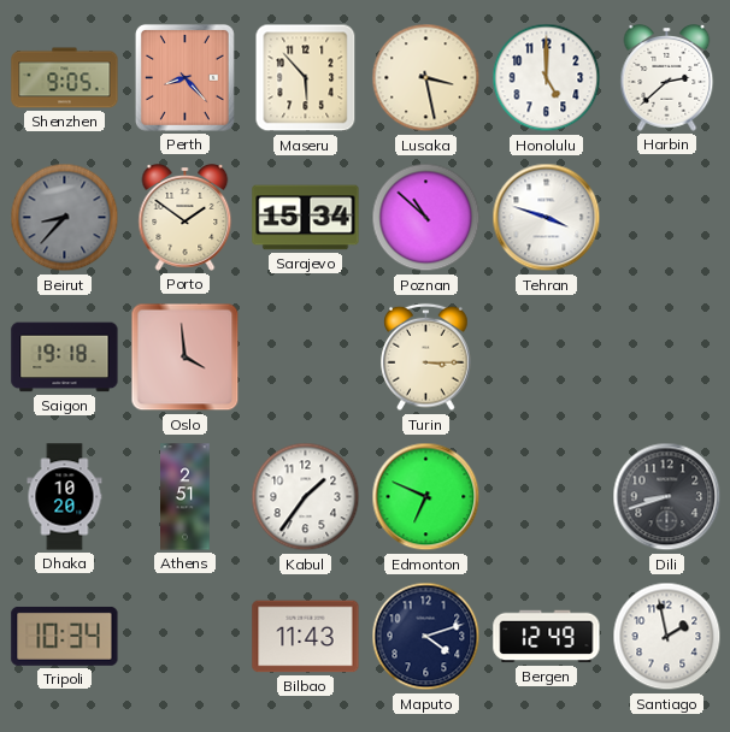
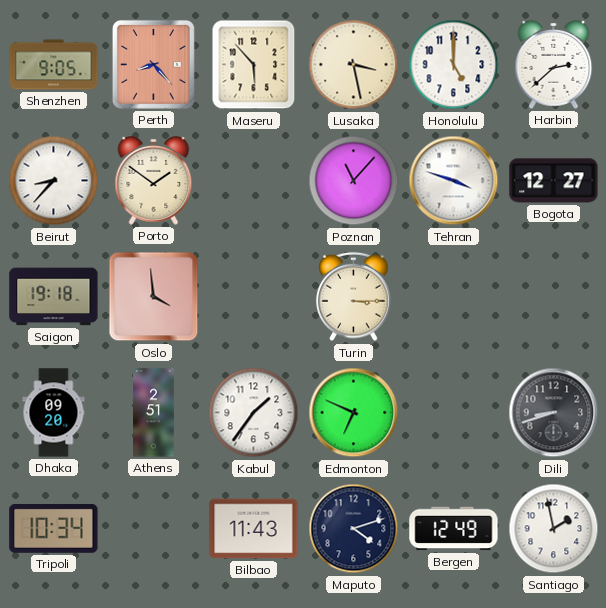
Beirut dial: grey -> white (54, 181)
Sarajevo: 15:34 -> none (306, 218)
Poznan: 10:52 -> 11:07 (354, 181)
Bogota: none -> 12:27 (554, 181)
Dhaka: 10:20 -> 09:20 (54, 413)
